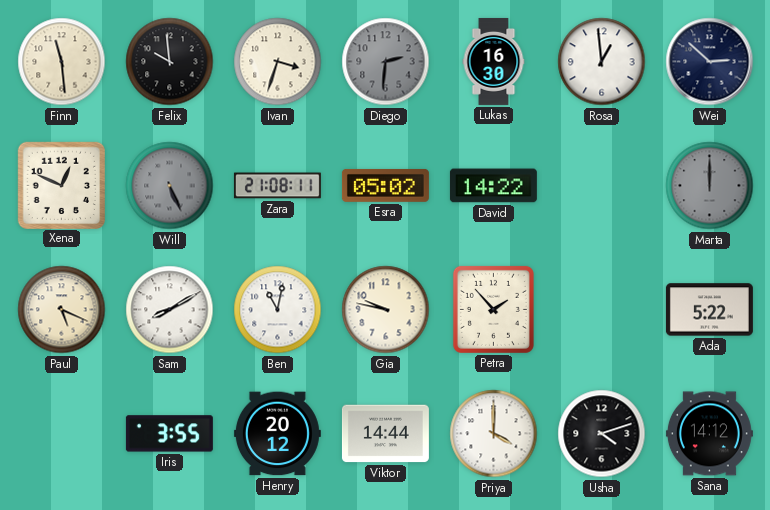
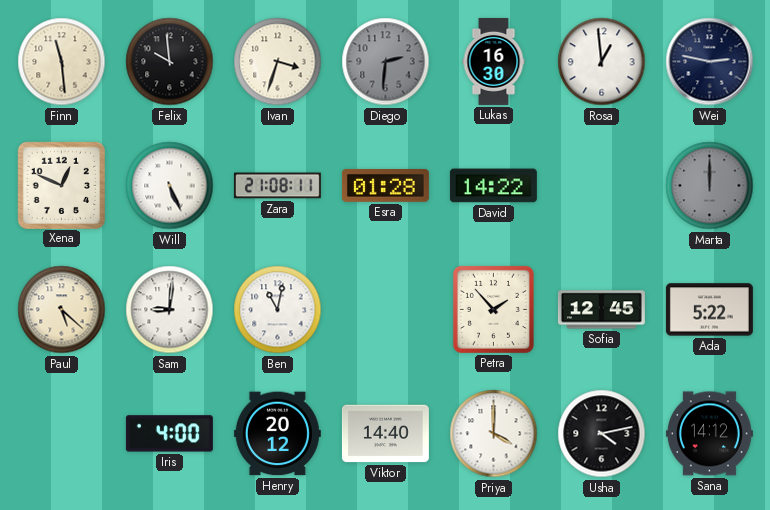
Wei: 2:52 -> 2:47 (710, 62)
Will dial: grey -> white (170, 186)
Esra: 05:02 -> 01:28 (385, 186)
Paul: 5:19 -> 5:22 (62, 310)
Sam: 8:10 -> 9:01 (170, 310)
Gia: 9:47 -> none (386, 310)
Sofia: none -> 12:45 (601, 310)
Iris: 3:55 -> 4:00 (169, 434)
Viktor: 14:44 -> 14:40 (385, 434)
Usha: 4:12 -> 4:13 (602, 434)
